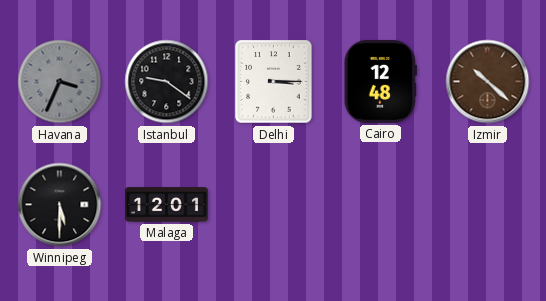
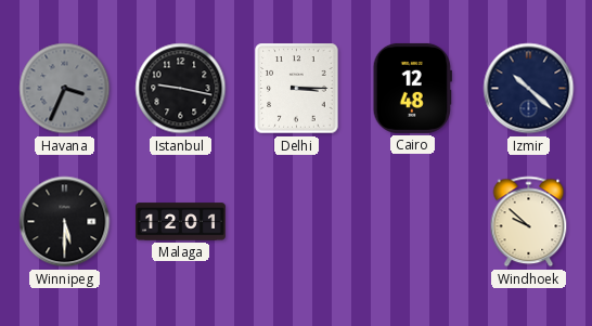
Istanbul: 9:21 -> 9:17 (181, 89)
Izmir dial: brown -> navy (529, 89)
Windhoek: none -> 9:52 (529, 222)
